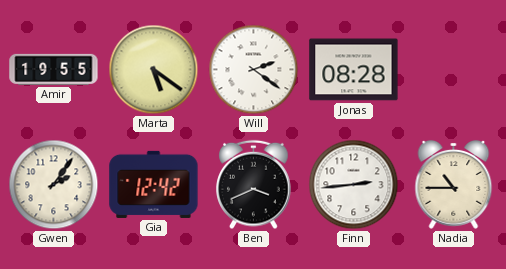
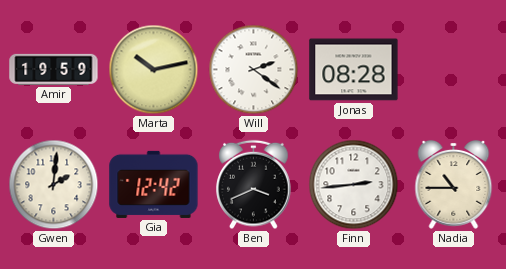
Amir: 19:55 -> 19:59 (54, 69)
Marta: 5:21 -> 10:13 (154, 70)
Gwen: 2:06 -> 2:01 (54, 185)
